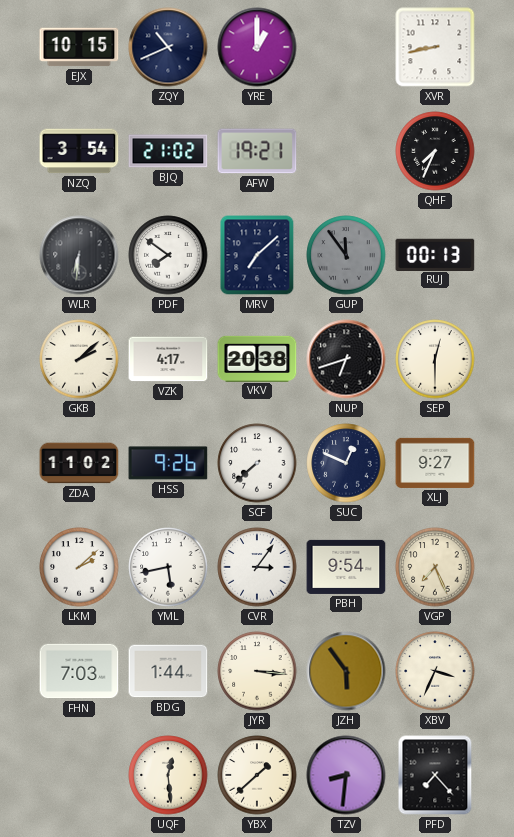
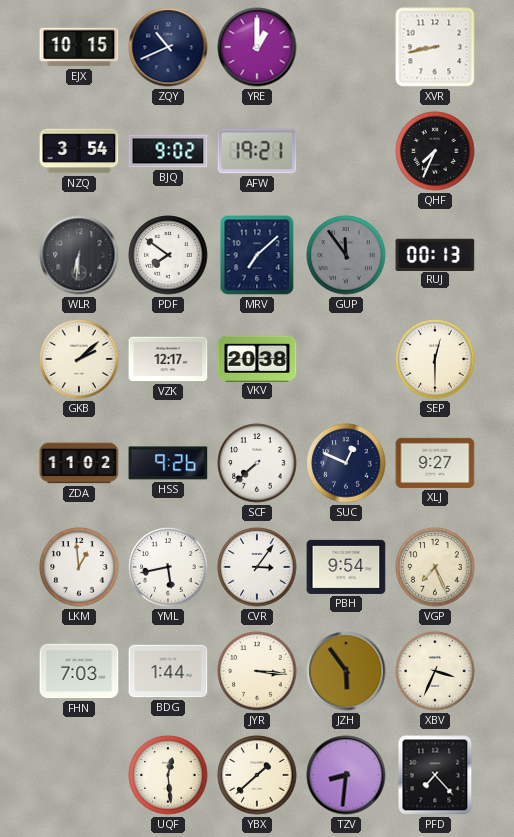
BJQ: 21:02 -> 9:02 (168, 151)
VZK: 4:17 -> 12:17 (168, 359)
NUP: 6:42 -> none (346, 359)
LKM: 2:08 -> 12:59 (79, 567)
